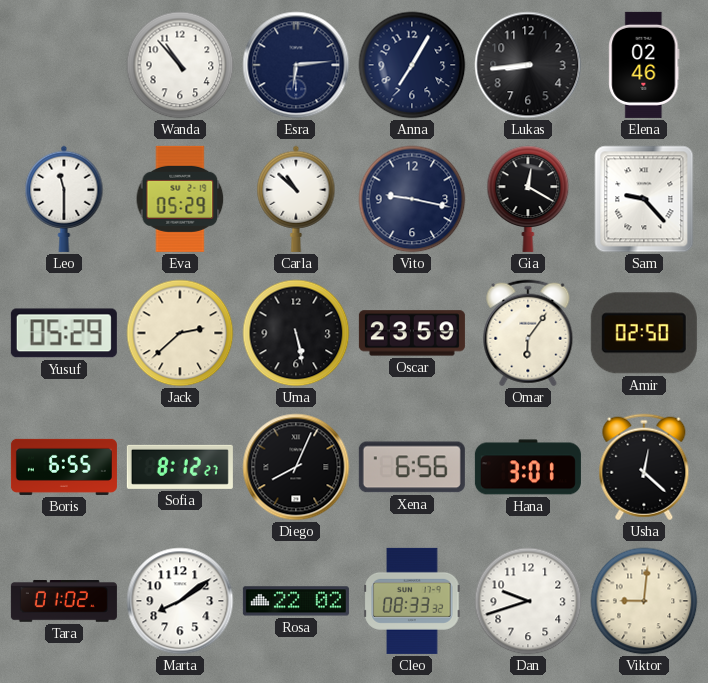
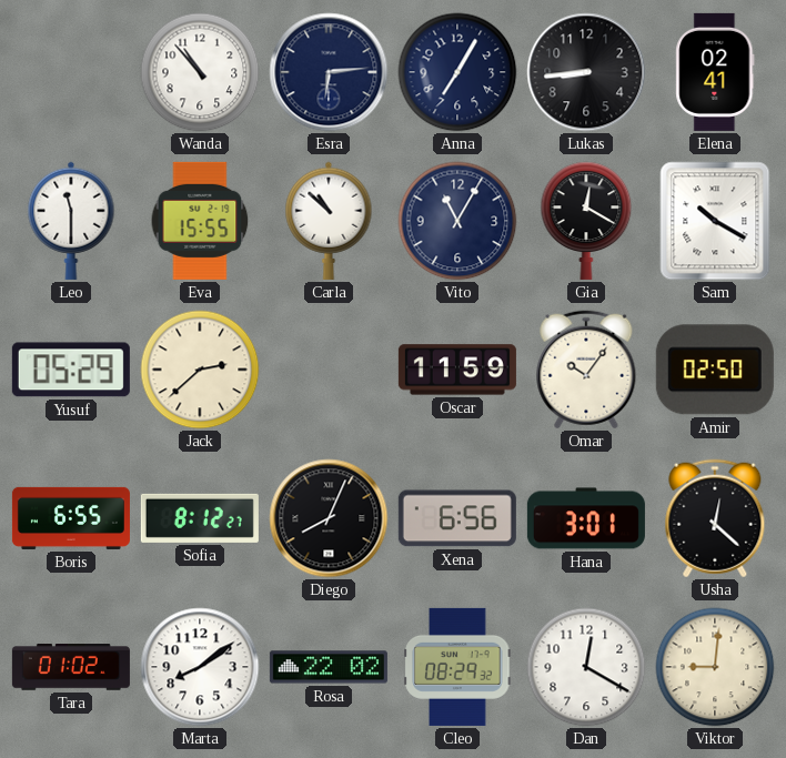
Elena: 02:46 -> 02:41 (715, 72)
Eva: 05:29 -> 15:55 (200, 221)
Vito: 9:17 -> 11:05 (457, 221)
Sam: 9:23 -> 10:20 (715, 221)
Uma: 5:28 -> none (296, 333)
Oscar: 23:59 -> 11:59 (457, 370)
Omar: 6:06 -> 10:06 (586, 370)
Cleo: 08:33 -> 08:29 (457, 667)
Dan: 9:42 -> 12:20 (586, 667)
